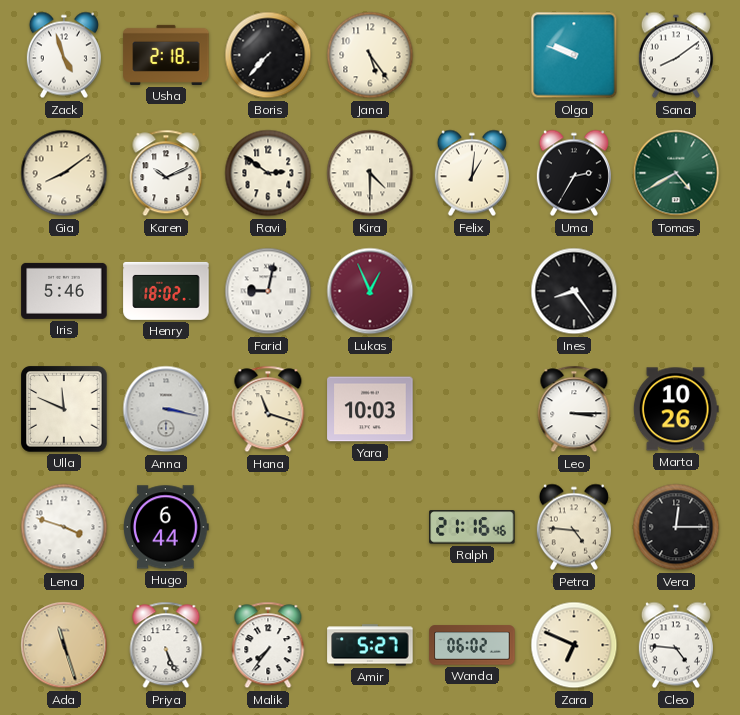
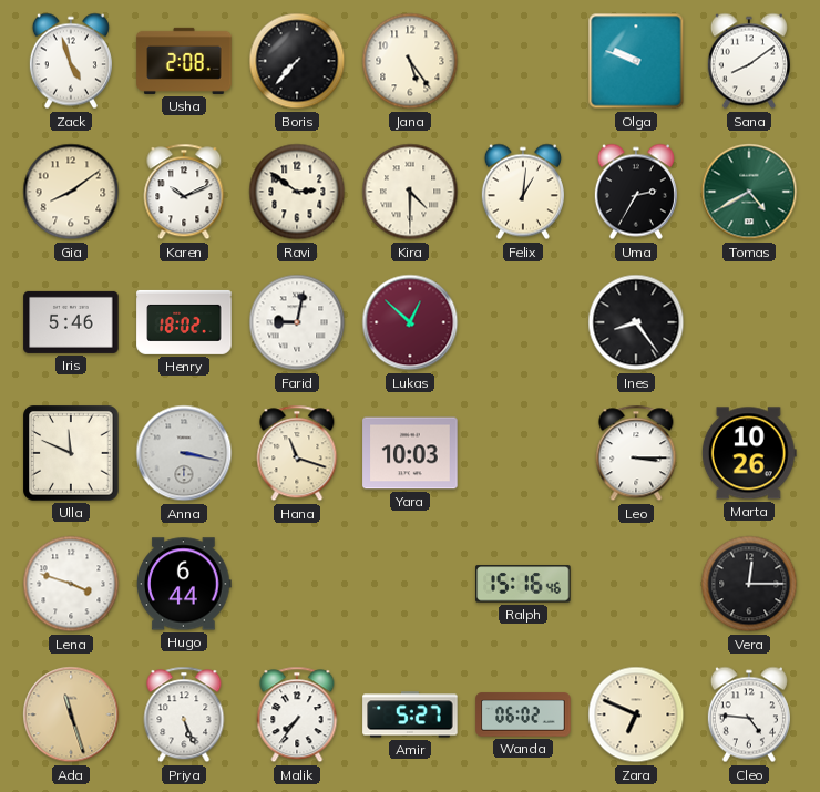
Usha: 2:18 -> 2:08 (184, 61)
Lukas: 12:56 -> 12:52 (410, 322)
Ralph: 21:16 -> 15:16 (523, 584)
Petra: 4:46 -> none (574, 527)
